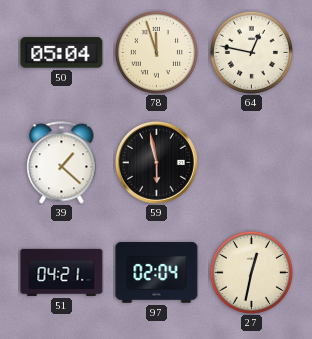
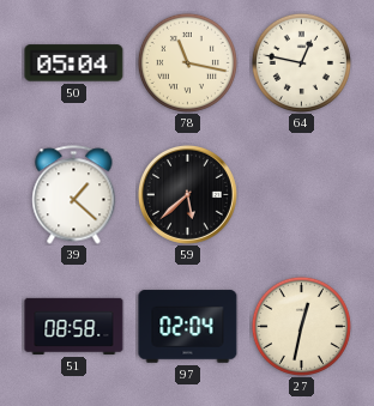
78: 11:57 -> 11:17 (187, 62)
59: 5:58 -> 5:38 (187, 194)
51: 04:21 -> 08:58 (74, 326)
